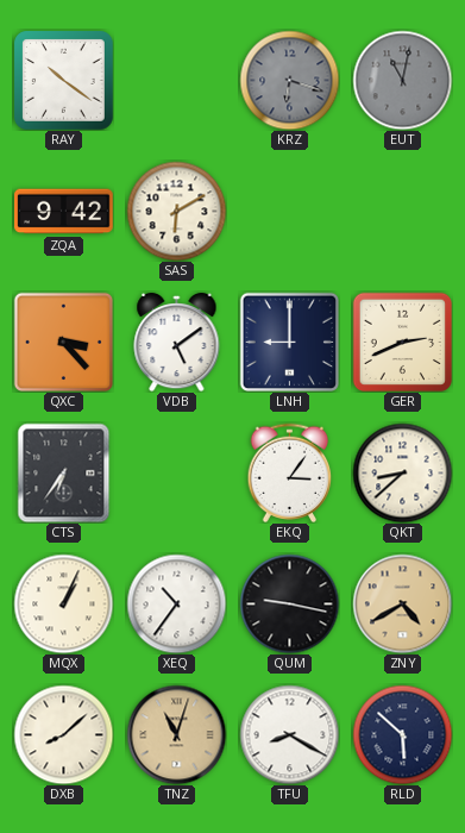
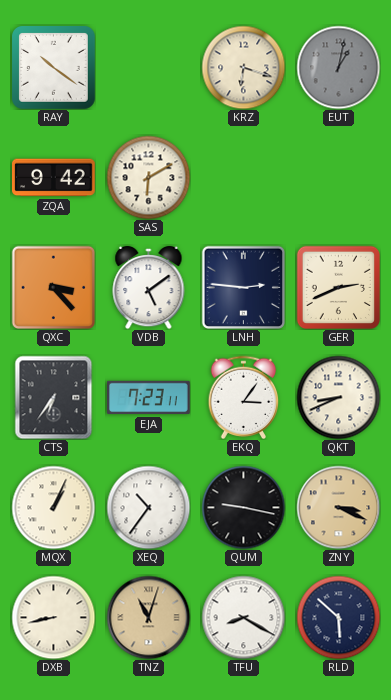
KRZ dial: grey -> cream (243, 67)
EUT: 11:02 -> 1:02 (338, 67)
LNH: 9:00 -> 2:46 (243, 287)
EJA: none -> 7:23 (149, 398)
QKT: 8:38 -> 8:41 (338, 397)
ZNY: 4:40 -> 3:19 (338, 507)
DXB: 8:08 -> 8:43 (53, 617)
